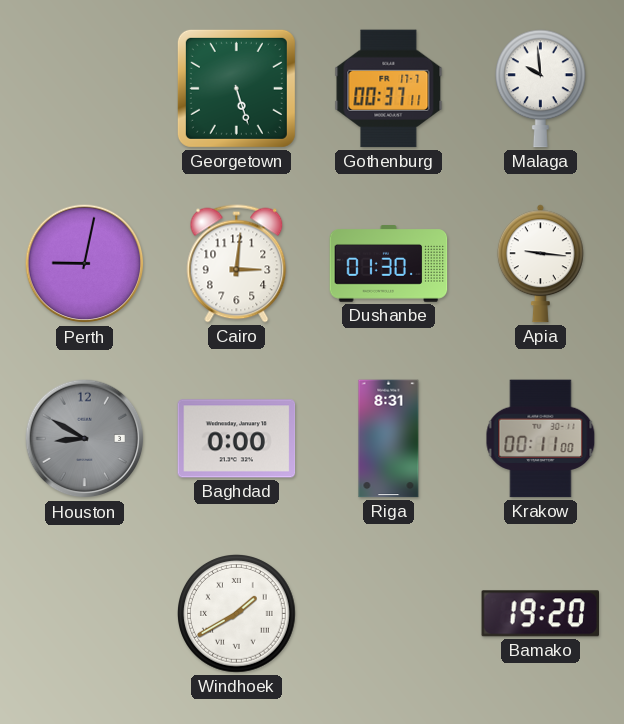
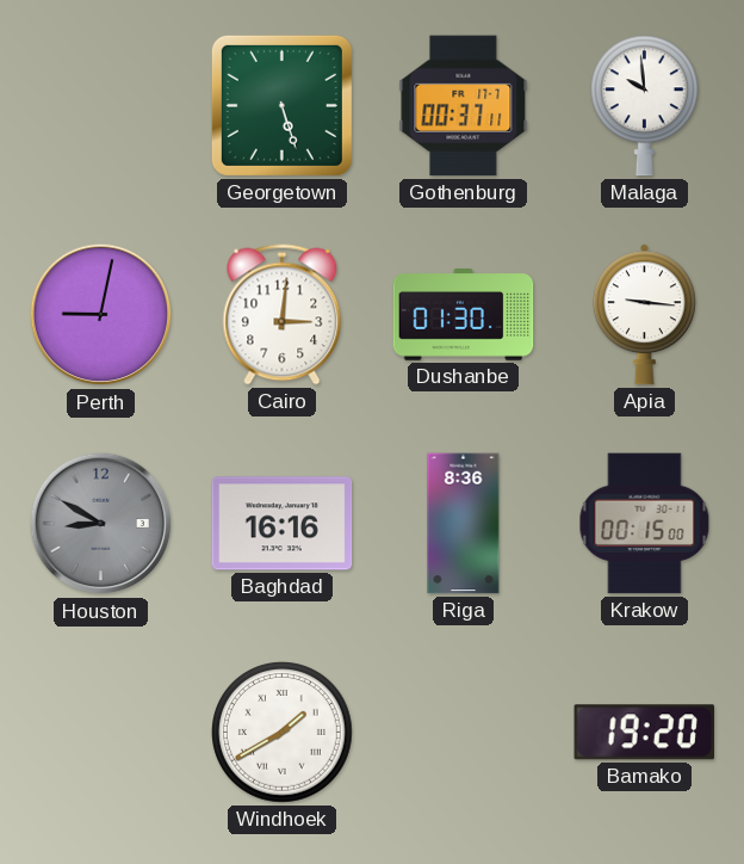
Baghdad: 0:00 -> 16:16 (283, 524)
Riga: 8:31 -> 8:36 (464, 524)
Krakow: 00:11 -> 00:15 (645, 524)
